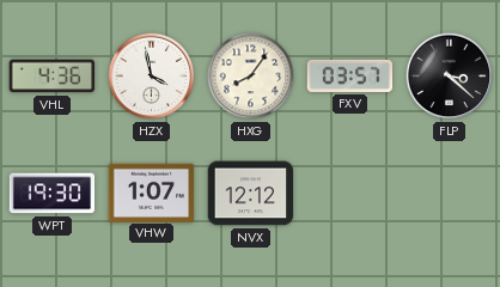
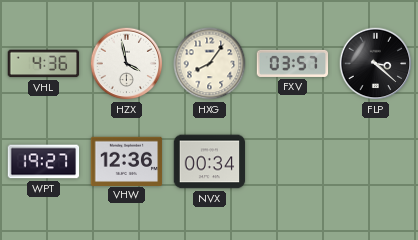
WPT: 19:30 -> 19:27 (44, 162)
VHW: 1:07 -> 12:36 (127, 161)
NVX: 12:12 -> 00:34 (210, 162)
